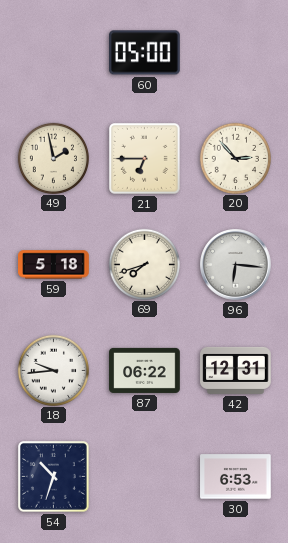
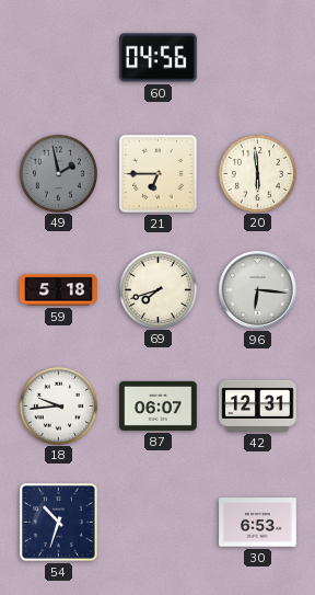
60: 05:00 -> 04:56 (159, 58)
49 dial: cream -> grey (58, 173)
20: 2:53 -> 5:59 (257, 173)
87: 06:22 -> 06:07 (159, 405)
